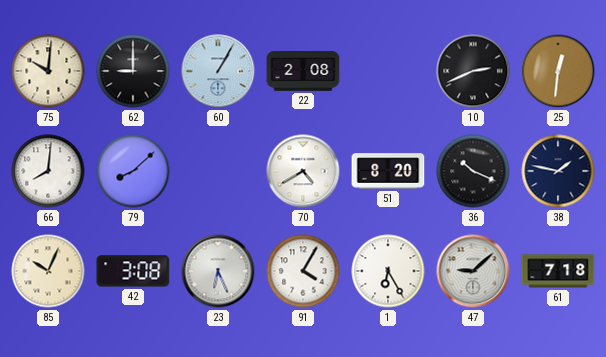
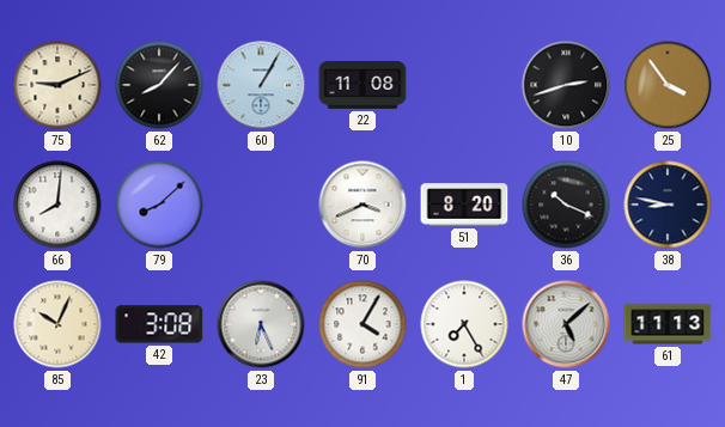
75: 10:01 -> 9:11 (57, 85)
62: 9:00 -> 8:07 (159, 85)
22: 2:08 -> 11:08 (363, 86)
10: 2:41 -> 2:42 (566, 85)
25: 12:31 -> 3:54 (668, 85)
70: 4:40 -> 3:41 (363, 205)
38: 1:47 -> 8:47 (668, 205)
1: 6:25 -> 7:25 (464, 324)
47: 9:08 -> 5:08 (566, 324)
61: 7:18 -> 11:13 (668, 324)
